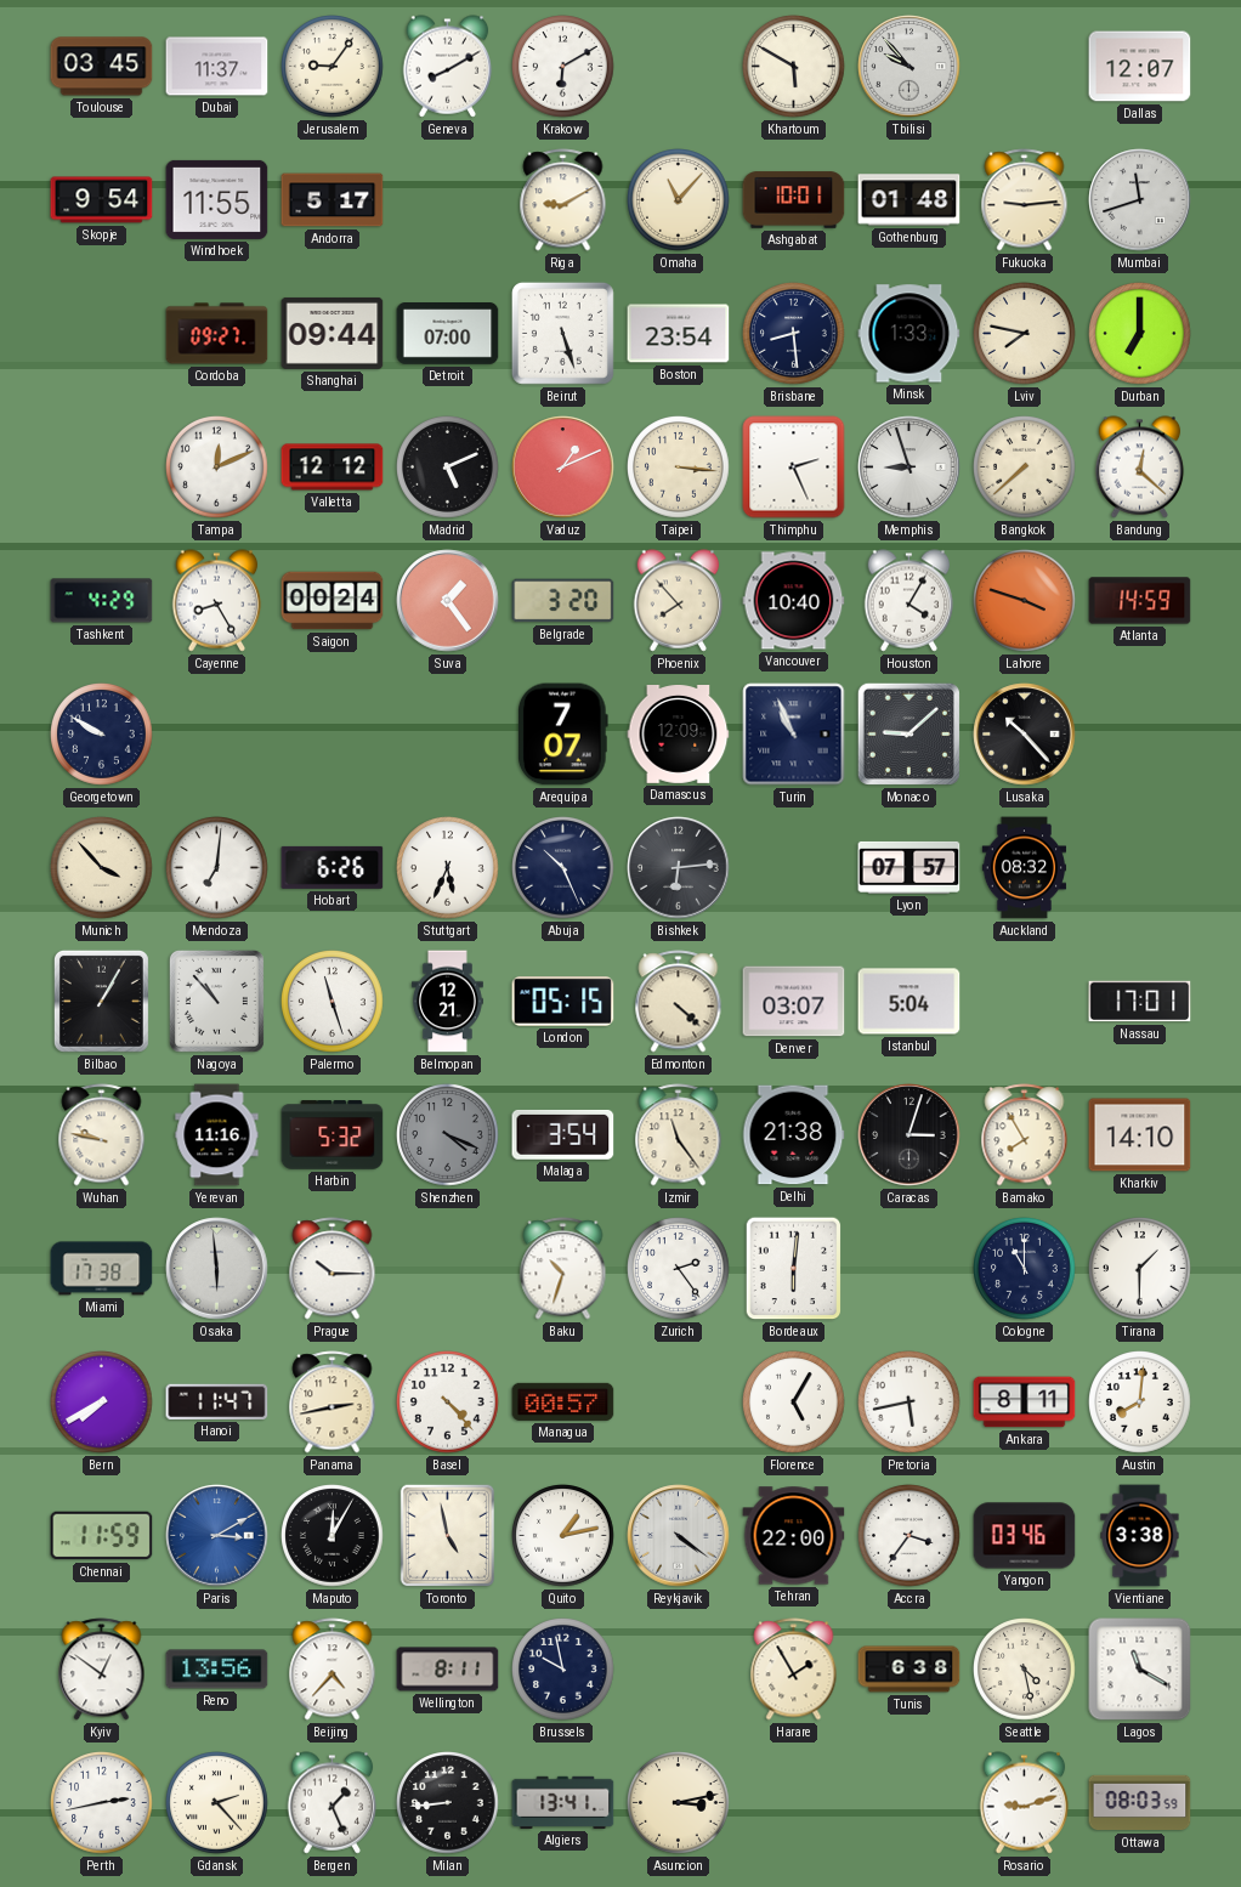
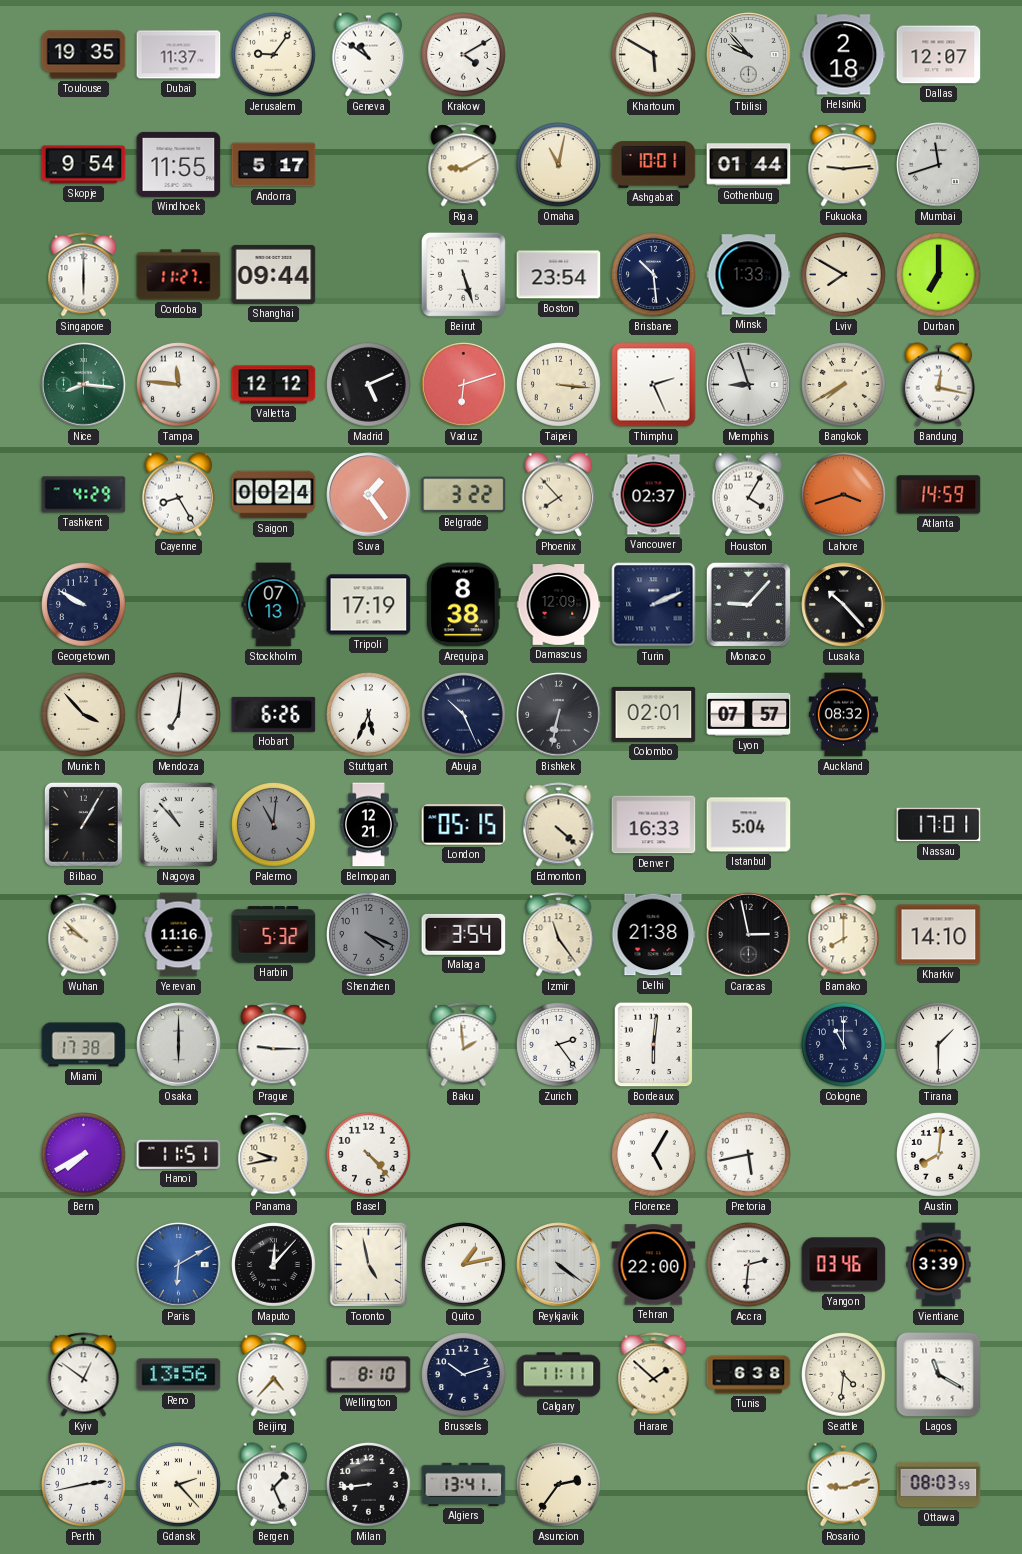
Toulouse: 03:45 -> 19:35 (84, 55)
Geneva: 8:10 -> 10:51 (369, 55)
Krakow: 6:10 -> 4:10 (464, 55)
Helsinki: none -> 2:18 (844, 55)
Omaha: 11:07 -> 11:02 (559, 165)
Gothenburg: 01:48 -> 01:44 (749, 165)
Singapore: none -> 6:00 (84, 275)
Cordoba: 09:27 -> 11:27 (179, 275)
Detroit: 07:00 -> none (448, 334)
Brisbane: 8:29 -> 10:29 (654, 275)
Lviv: 7:47 -> 7:50 (844, 275)
Nice: none -> 8:16 (84, 385)
Tampa: 12:11 -> 11:46 (179, 385)
Vaduz: 1:11 -> 6:12 (464, 385)
Bangkok: 7:38 -> 7:40 (844, 385)
Bandung: 12:22 -> 12:17 (939, 385)
Belgrade: 3:20 -> 3:22 (464, 495)
Vancouver: 10:40 -> 02:37 (654, 495)
Lahore: 3:48 -> 3:42 (844, 495)
Stockholm: none -> 07:13 (274, 605)
Tripoli: none -> 17:19 (369, 605)
Arequipa: 7:07 -> 8:38 (463, 605)
Turin: 10:56 -> 2:11 (654, 605)
Monaco: 9:08 -> 9:07 (748, 604)
Bishkek: 6:14 -> 6:32 (559, 715)
Colombo: none -> 02:01 (654, 714)
Palermo: 11:27 -> 11:01 (274, 825)
Palermo dial: white -> grey (274, 825)
Denver: 03:07 -> 16:33 (654, 825)
Wuhan: 9:47 -> 9:52 (84, 935)
Caracas: 3:03 -> 2:58 (749, 935)
Bamako: 7:55 -> 8:00 (844, 935)
Osaka: 5:59 -> 6:00 (179, 1045)
Prague: 10:15 -> 9:15 (274, 1045)
Baku: 10:33 -> 1:59 (464, 1045)
Hanoi: 11:47 -> 11:51 (179, 1154)
Panama: 2:43 -> 9:43 (274, 1155)
Managua: 00:57 -> none (563, 1401)
Ankara: 8:11 -> none (1025, 1402)
Chennai: 11:59 -> none (102, 1536)
Paris: 3:10 -> 6:10 (179, 1265)
Maputo: 12:05 -> 12:07 (274, 1265)
Accra: 3:36 -> 2:31 (749, 1265)
Vientiane: 3:38 -> 3:39 (939, 1265)
Wellington: 8:11 -> 8:10 (369, 1375)
Brussels: 9:58 -> 10:12 (464, 1375)
Calgary: none -> 11:11 (559, 1375)
Harare: 1:55 -> 1:52 (654, 1375)
Seattle: 4:28 -> 4:31 (844, 1375)
Asuncion: 3:13 -> 2:36 (559, 1485)
